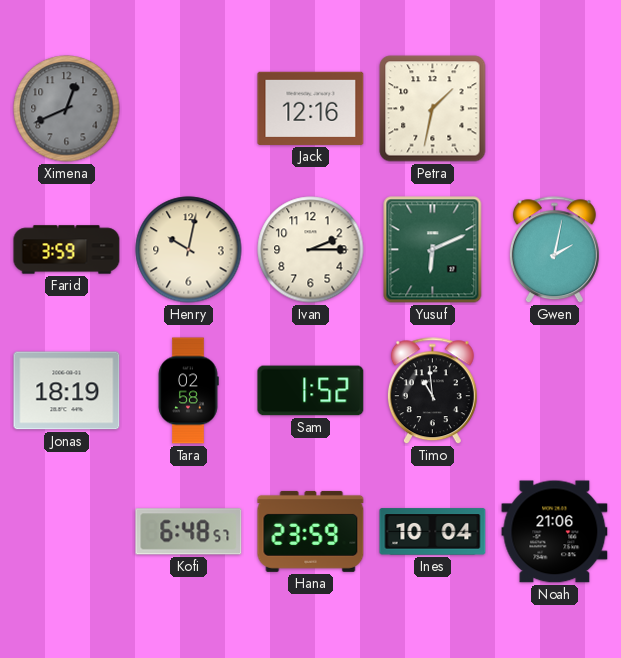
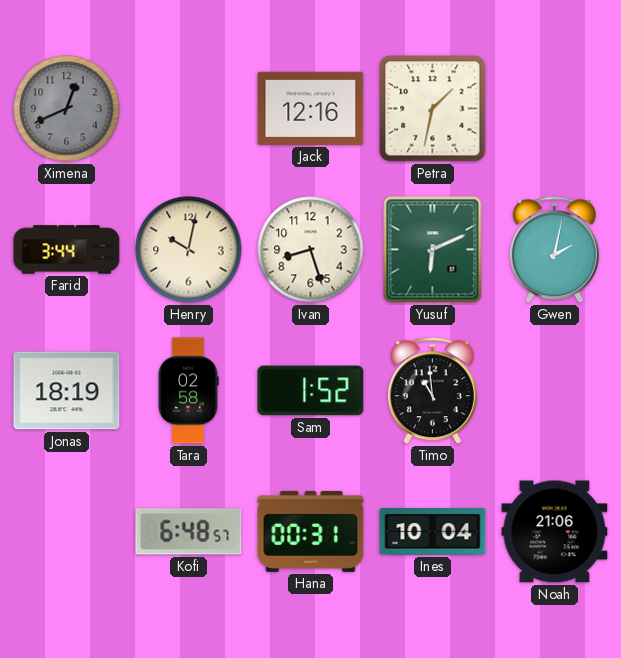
Farid: 3:59 -> 3:44 (67, 250)
Ivan: 2:15 -> 8:27 (311, 250)
Hana: 23:59 -> 00:31 (311, 531)
